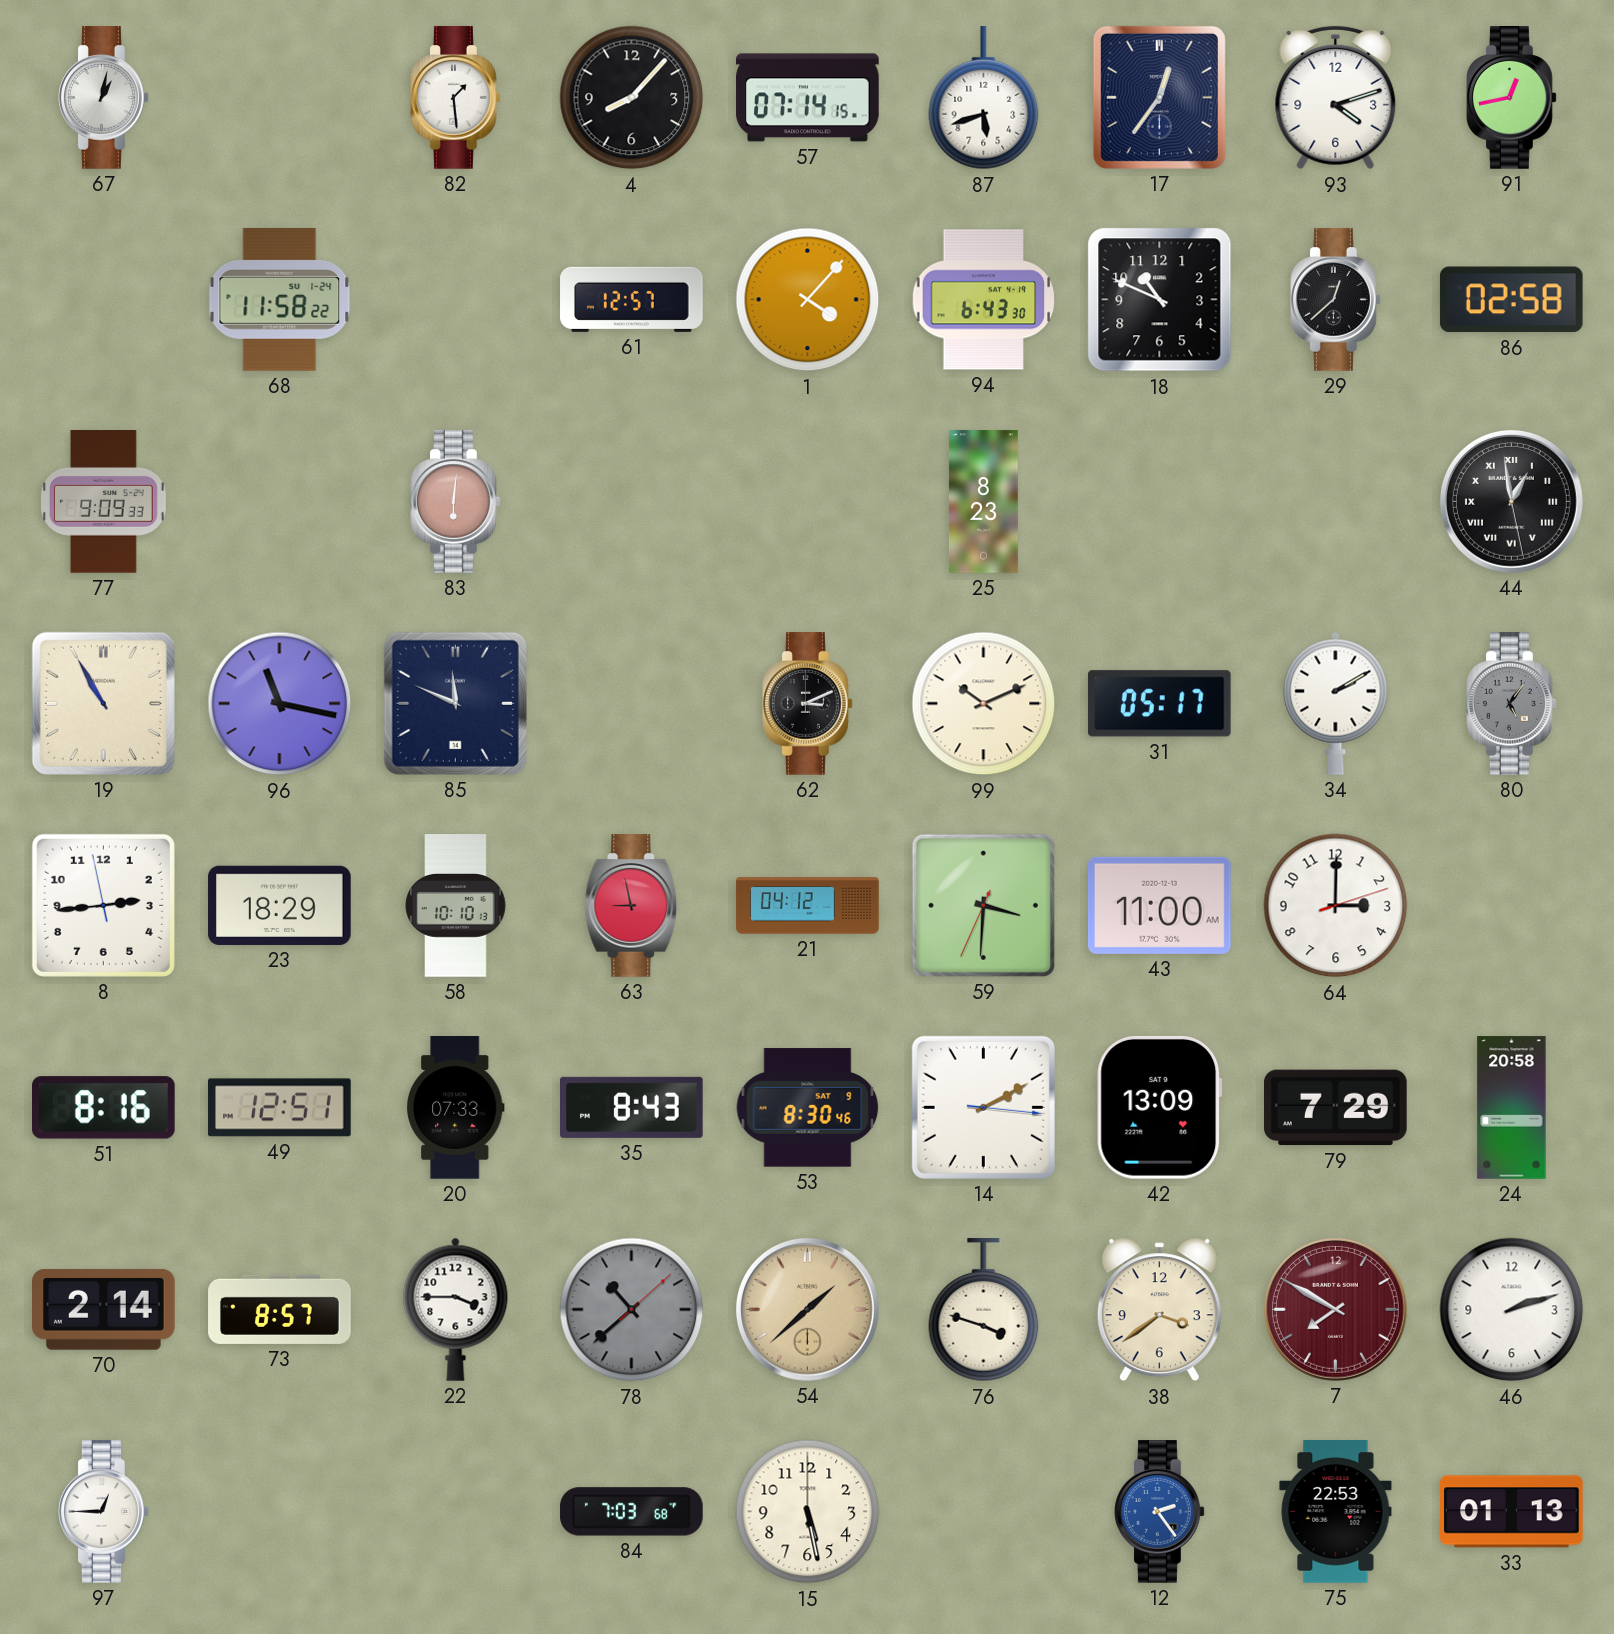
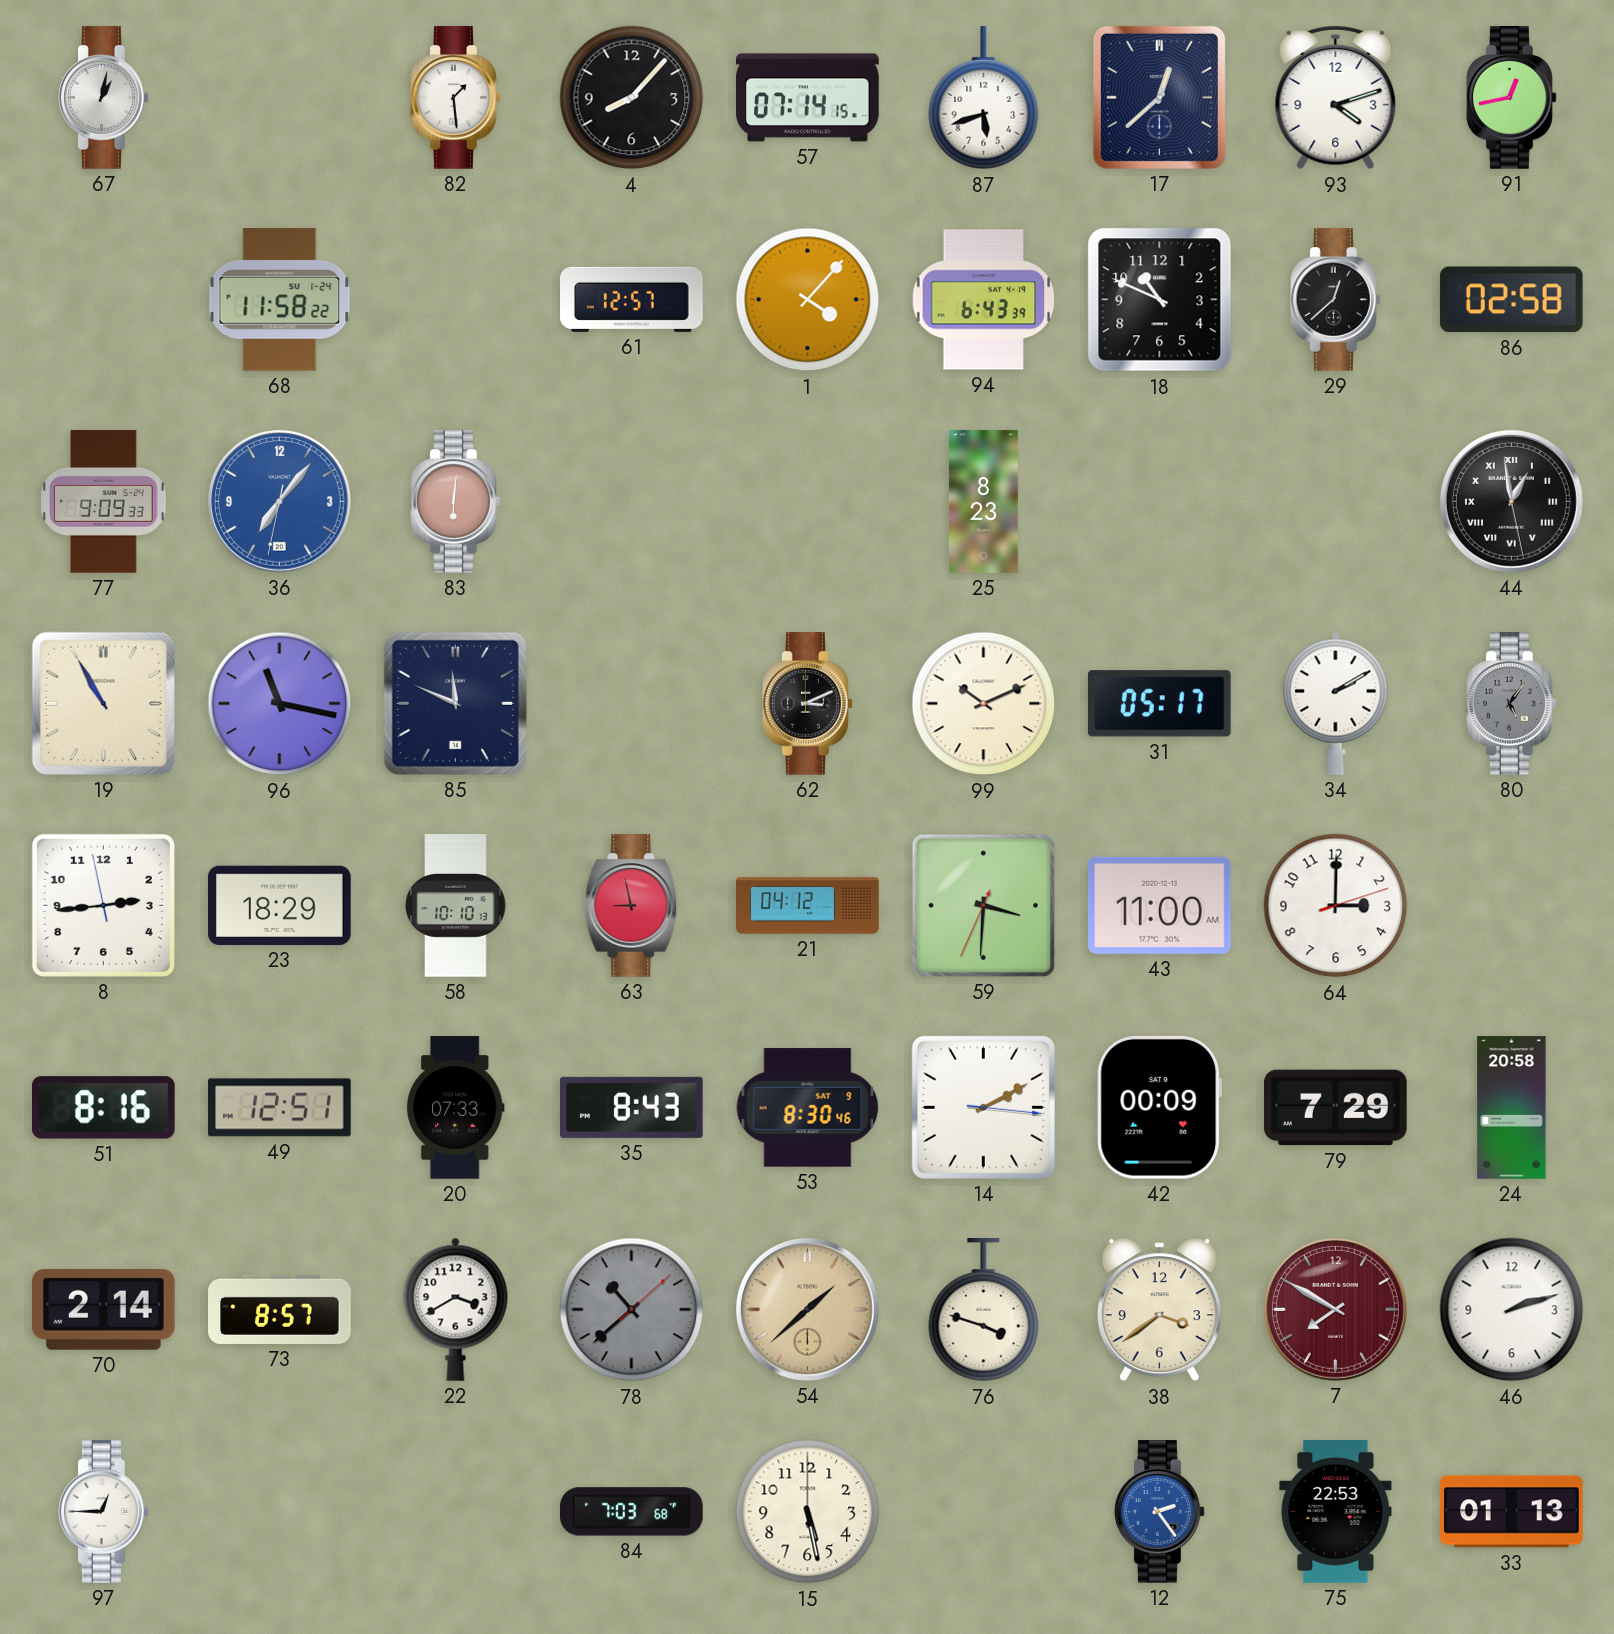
17: 12:36 -> 12:38 (1159, 97)
94: 6:43:30 -> 6:43:39 (984, 300)
36: none -> 7:06 (279, 501)
42: 13:09 -> 00:09 (1160, 1107)
22: 3:45 -> 3:40 (456, 1309)
